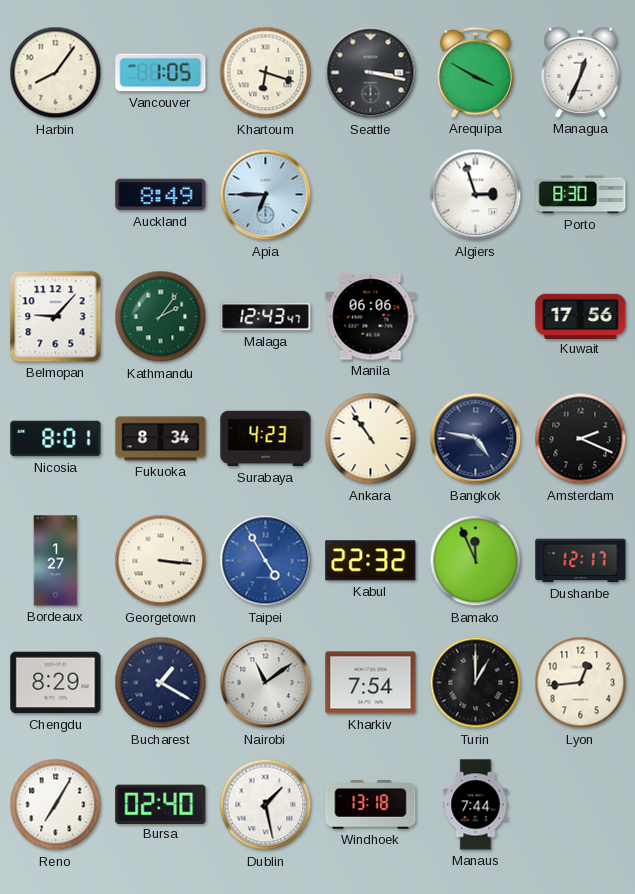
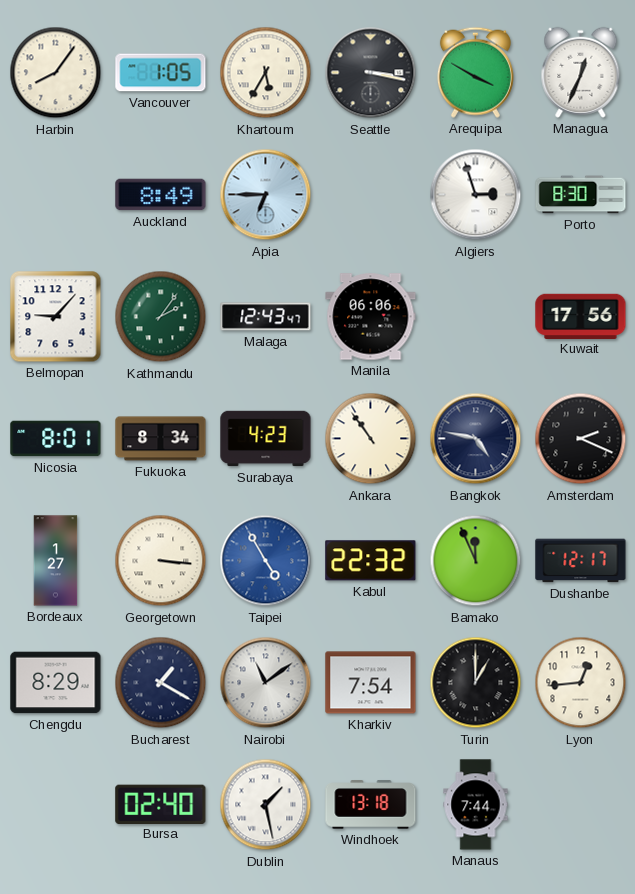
Khartoum: 6:18 -> 5:35 (266, 73)
Reno: 7:05 -> none (56, 805)
